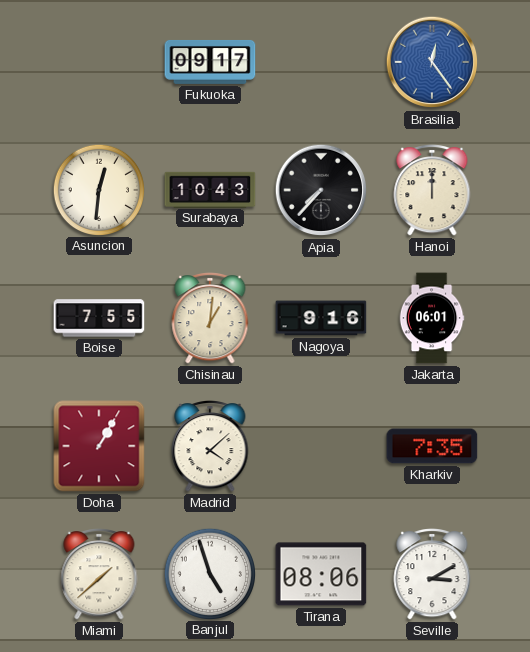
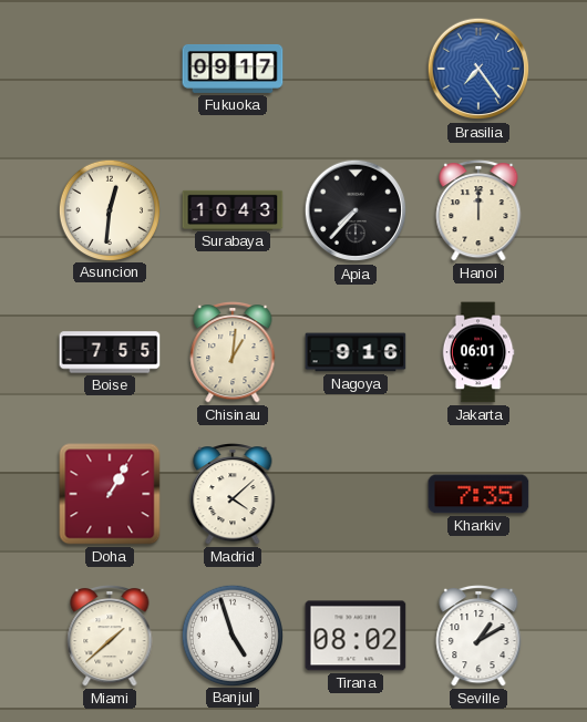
Brasilia: 12:24 -> 7:24 (478, 69)
Tirana: 08:06 -> 08:02 (356, 636)
Seville: 3:10 -> 1:10 (478, 637)
